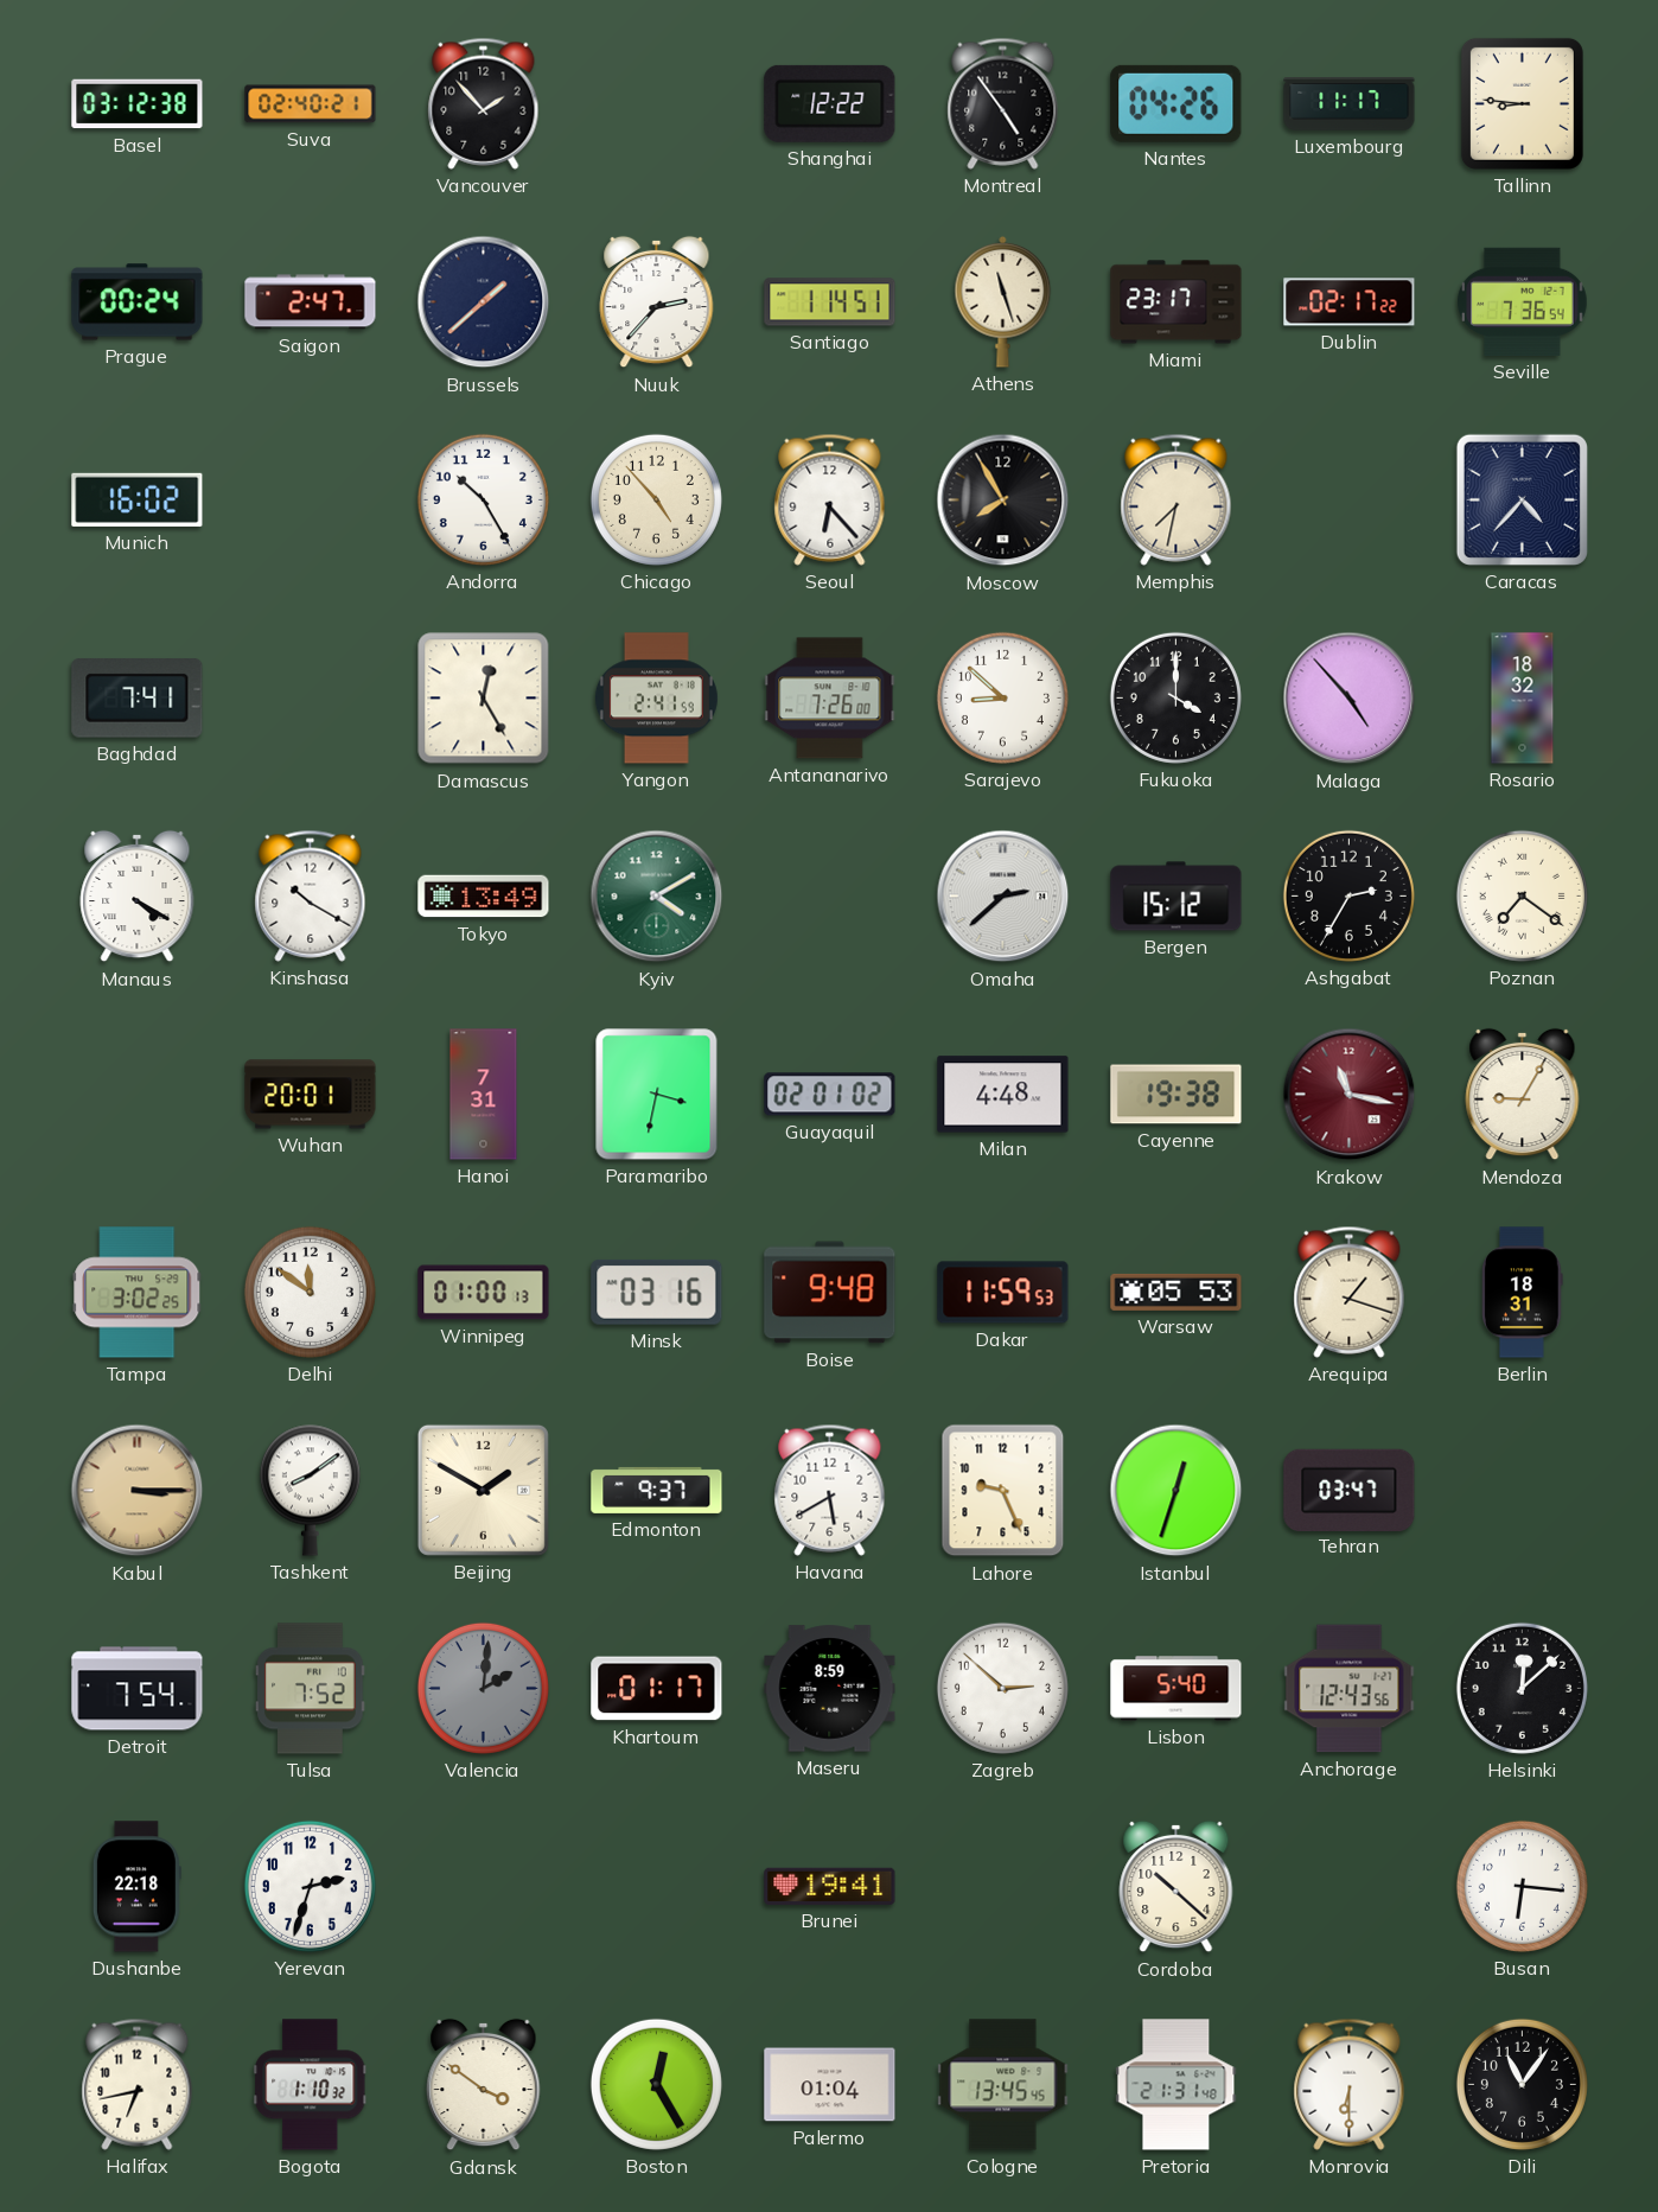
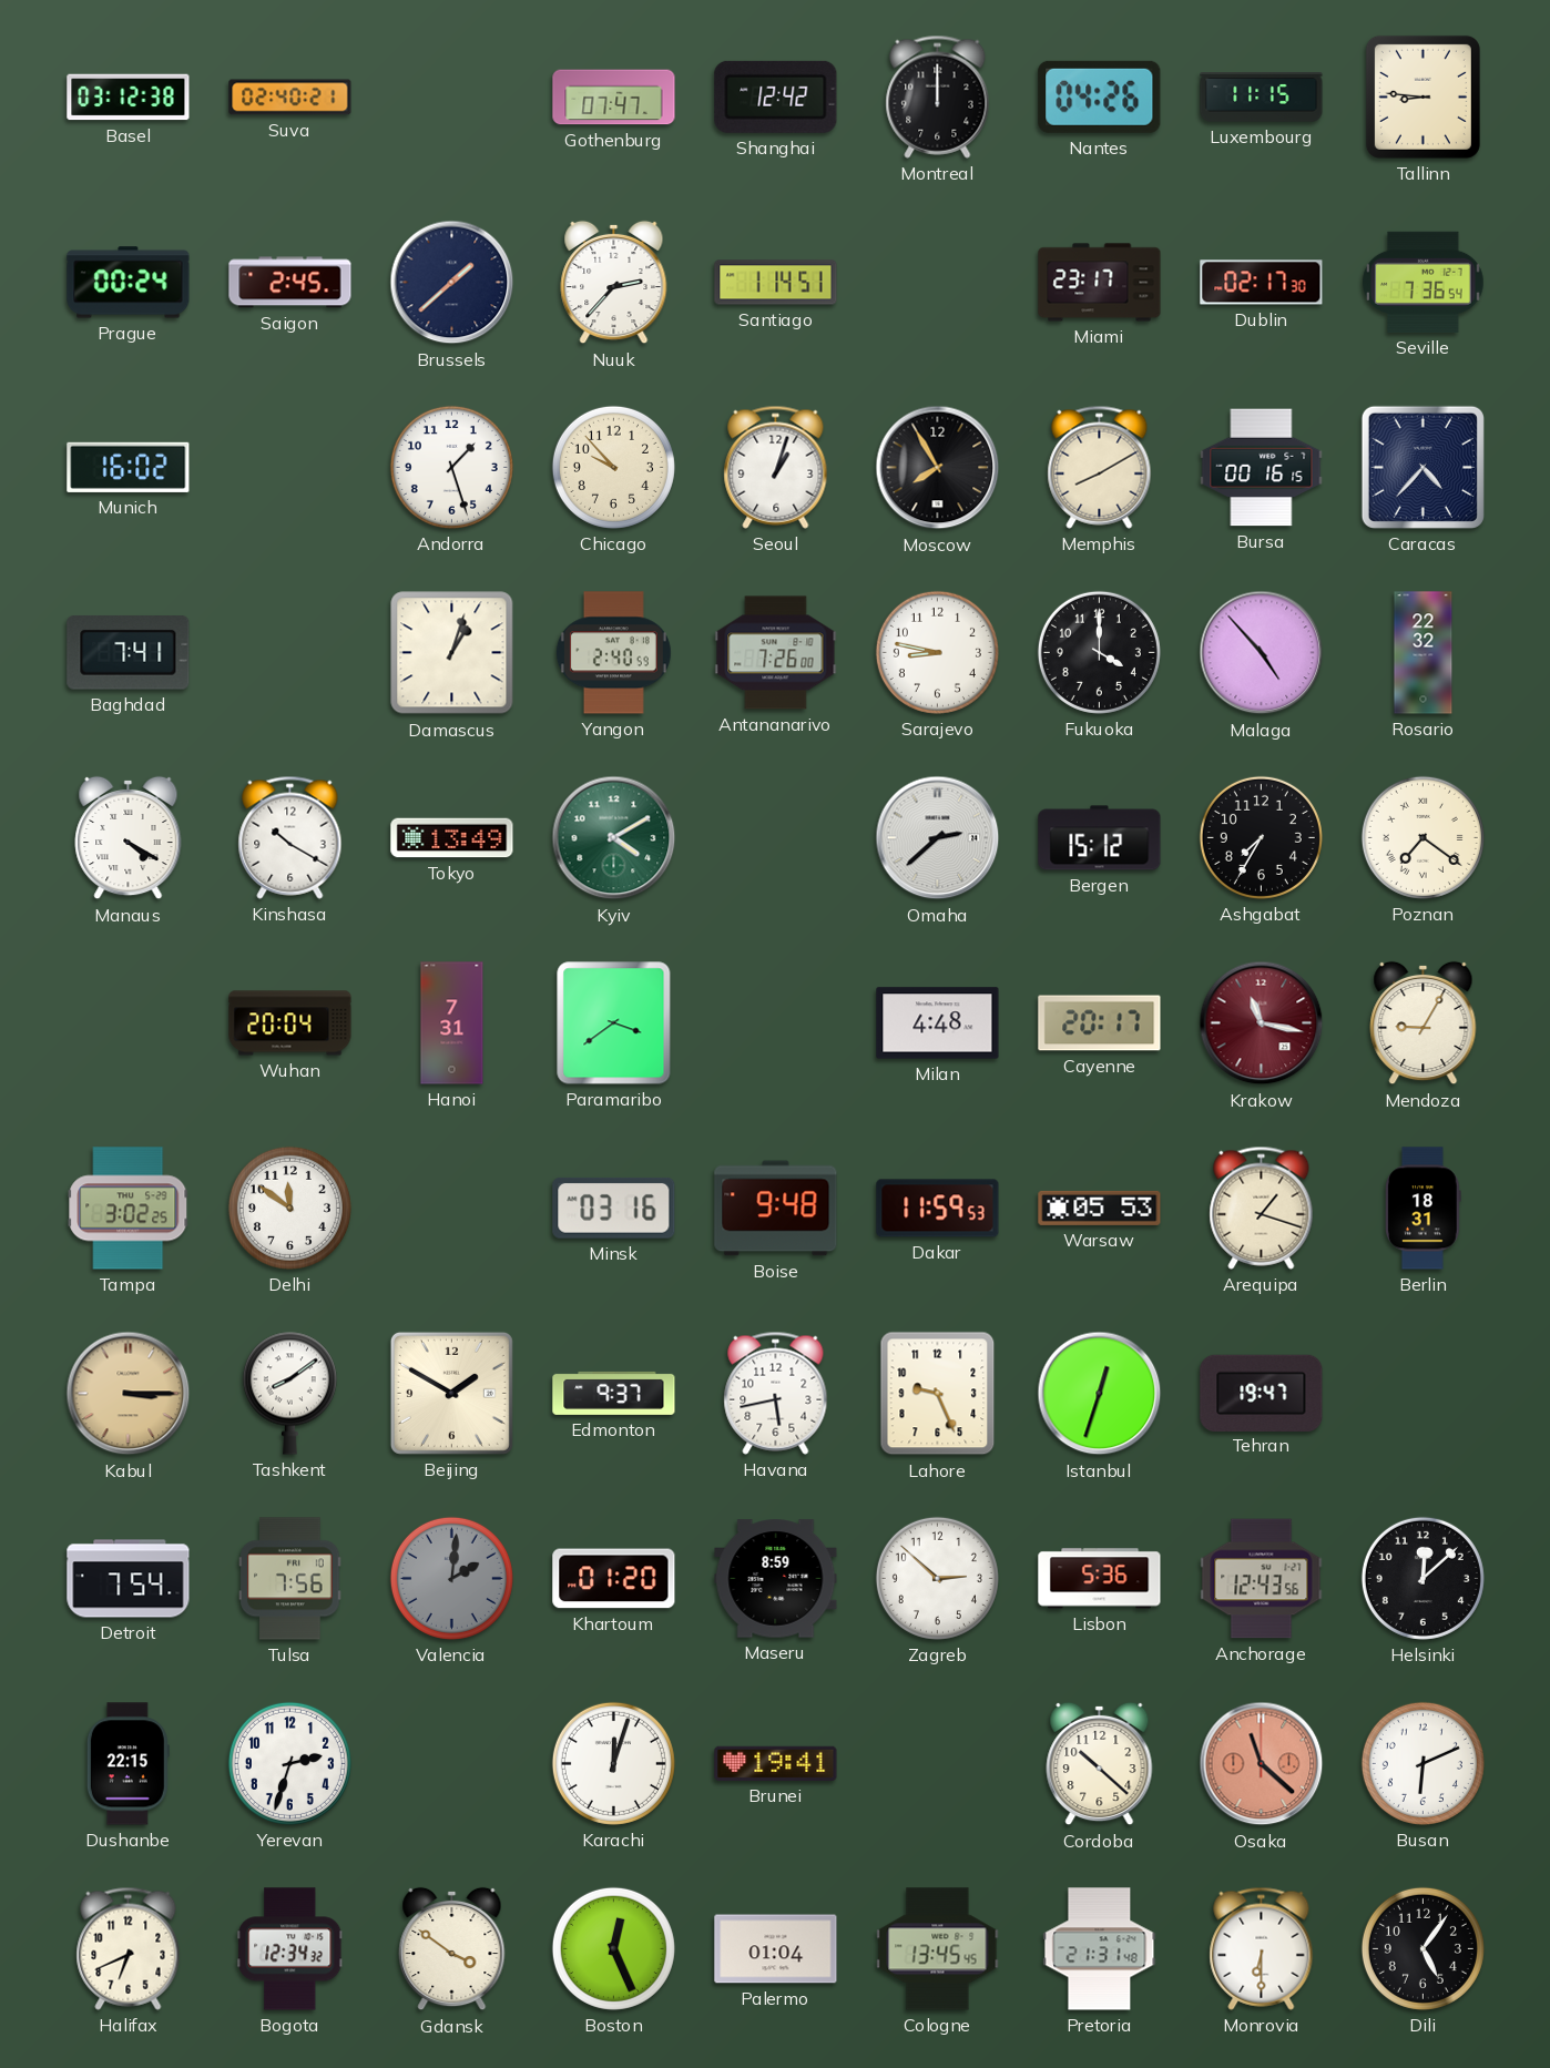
Vancouver: 1:53 -> none (484, 103)
Gothenburg: none -> 07:47 (614, 98)
Shanghai: 12:22 -> 12:42 (776, 96)
Montreal: 4:54 -> 12:00 (938, 96)
Luxembourg: 11:17 -> 11:15 (1262, 98)
Saigon: 2:47 -> 2:45 (290, 283)
Athens: 11:27 -> none (1003, 301)
Dublin: 02:17:22 -> 02:17:30 (1262, 283)
Andorra: 10:25 -> 1:27 (451, 467)
Chicago: 4:53 -> 9:53 (613, 467)
Seoul: 6:23 -> 1:03 (776, 467)
Memphis: 7:32 -> 8:10 (1100, 467)
Bursa: none -> 00:16 (1262, 468)
Damascus: 12:25 -> 1:03 (452, 653)
Yangon: 2:41 -> 2:40 (613, 653)
Sarajevo: 8:52 -> 8:47 (937, 652)
Rosario: 18:32 -> 22:32 (1424, 653)
Ashgabat: 2:35 -> 7:35 (1261, 837)
Wuhan: 20:01 -> 20:04 (290, 1023)
Paramaribo: 3:32 -> 3:39 (614, 1023)
Guayaquil: 02:01 -> none (830, 1095)
Cayenne: 19:38 -> 20:17 (1100, 1023)
Winnipeg: 01:00 -> none (484, 1293)
Havana: 5:40 -> 5:43 (776, 1393)
Tehran: 03:47 -> 19:47 (1262, 1393)
Tulsa: 7:52 -> 7:56 (290, 1579)
Khartoum: 01:17 -> 01:20 (614, 1579)
Lisbon: 5:40 -> 5:36 (1100, 1579)
Dushanbe: 22:18 -> 22:15 (128, 1764)
Karachi: none -> 12:03 (613, 1763)
Osaka: none -> 11:22 (1262, 1764)
Busan: 6:16 -> 6:11 (1422, 1763)
Halifax: 6:43 -> 6:41 (129, 1948)
Bogota: 1:10 -> 12:34 (290, 1949)
Boston: 12:25 -> 12:26 (613, 1948)
Dili: 11:06 -> 5:06 (1422, 1948)
